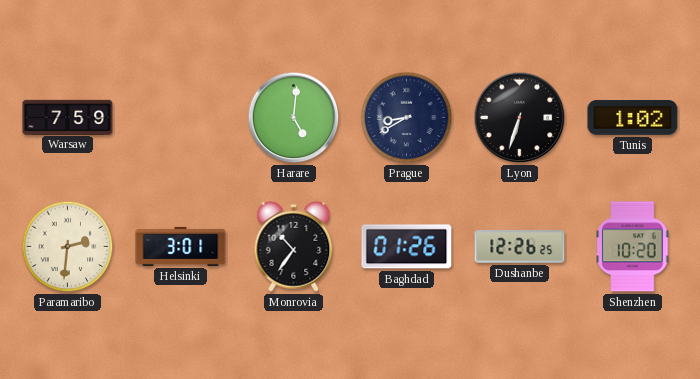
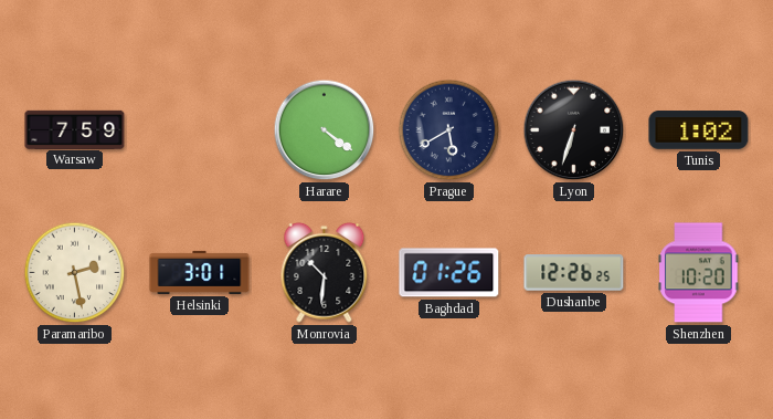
Harare: 5:01 -> 4:21 (325, 130)
Prague: 8:40 -> 5:40 (449, 130)
Paramaribo: 2:31 -> 2:28 (75, 273)
Monrovia: 10:36 -> 10:31 (325, 272)
